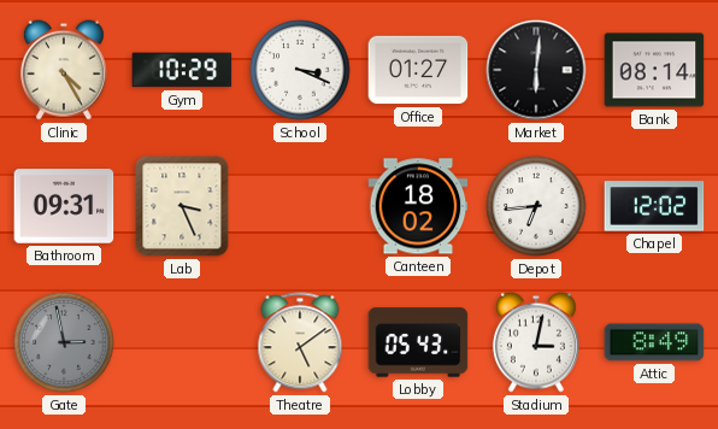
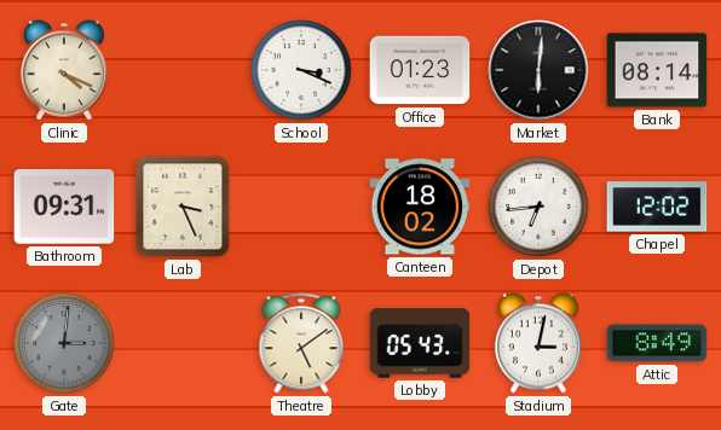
Clinic: 4:25 -> 4:19 (64, 70)
Gym: 10:29 -> none (182, 70)
Office: 01:27 -> 01:23 (420, 70)
Gate: 2:58 -> 3:01 (64, 343)
